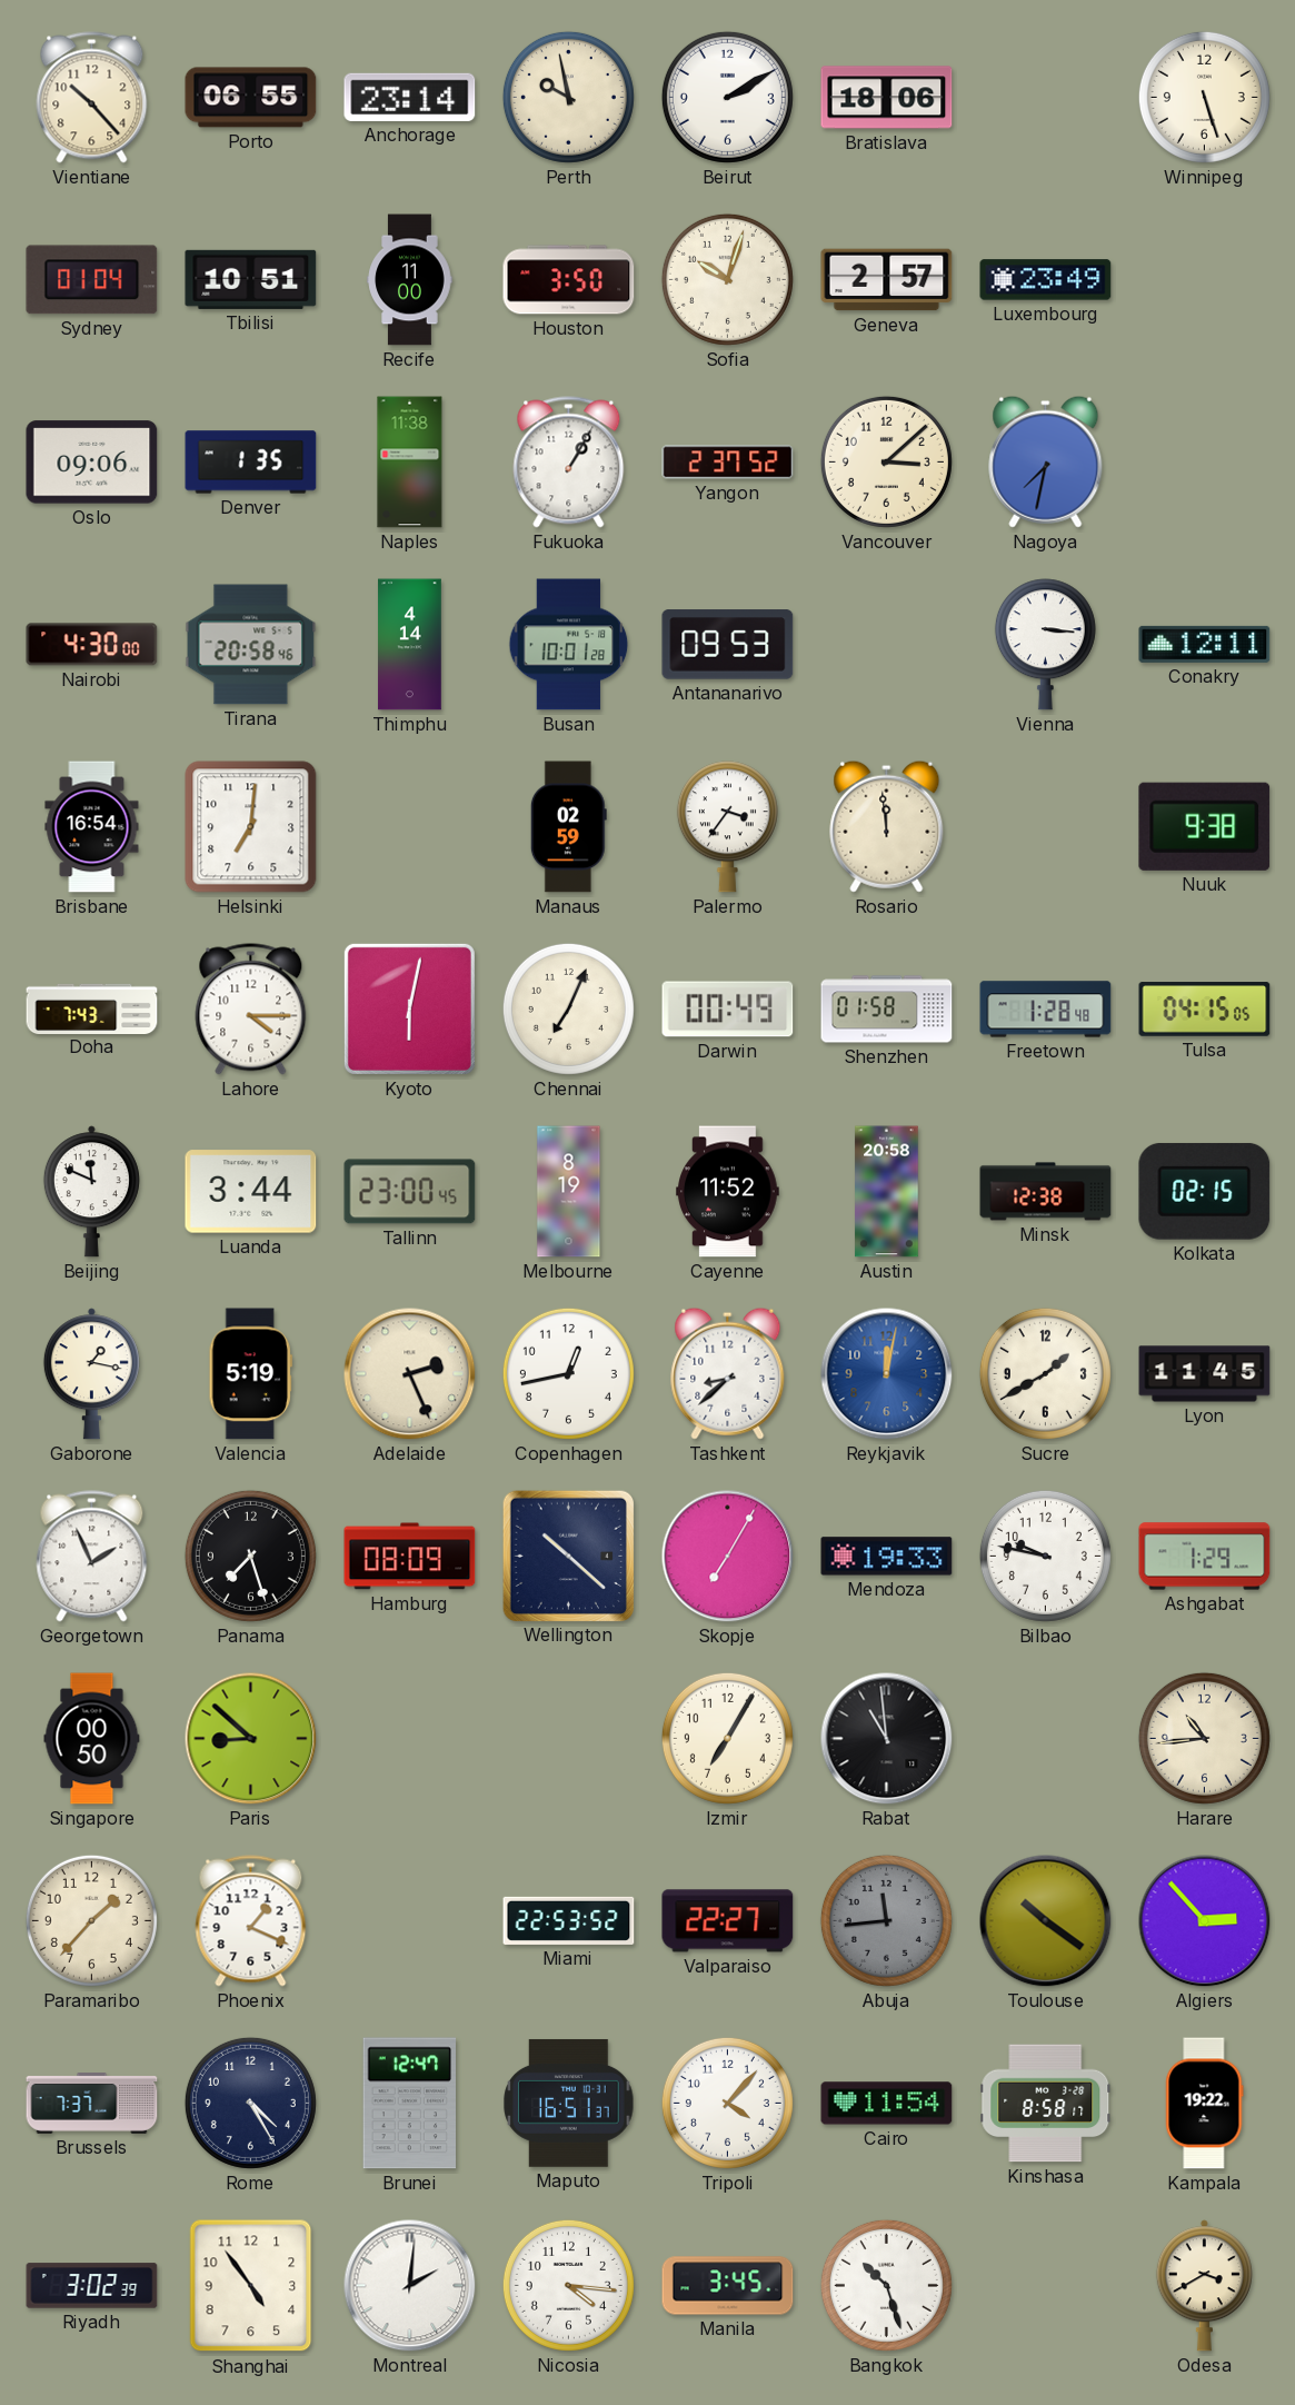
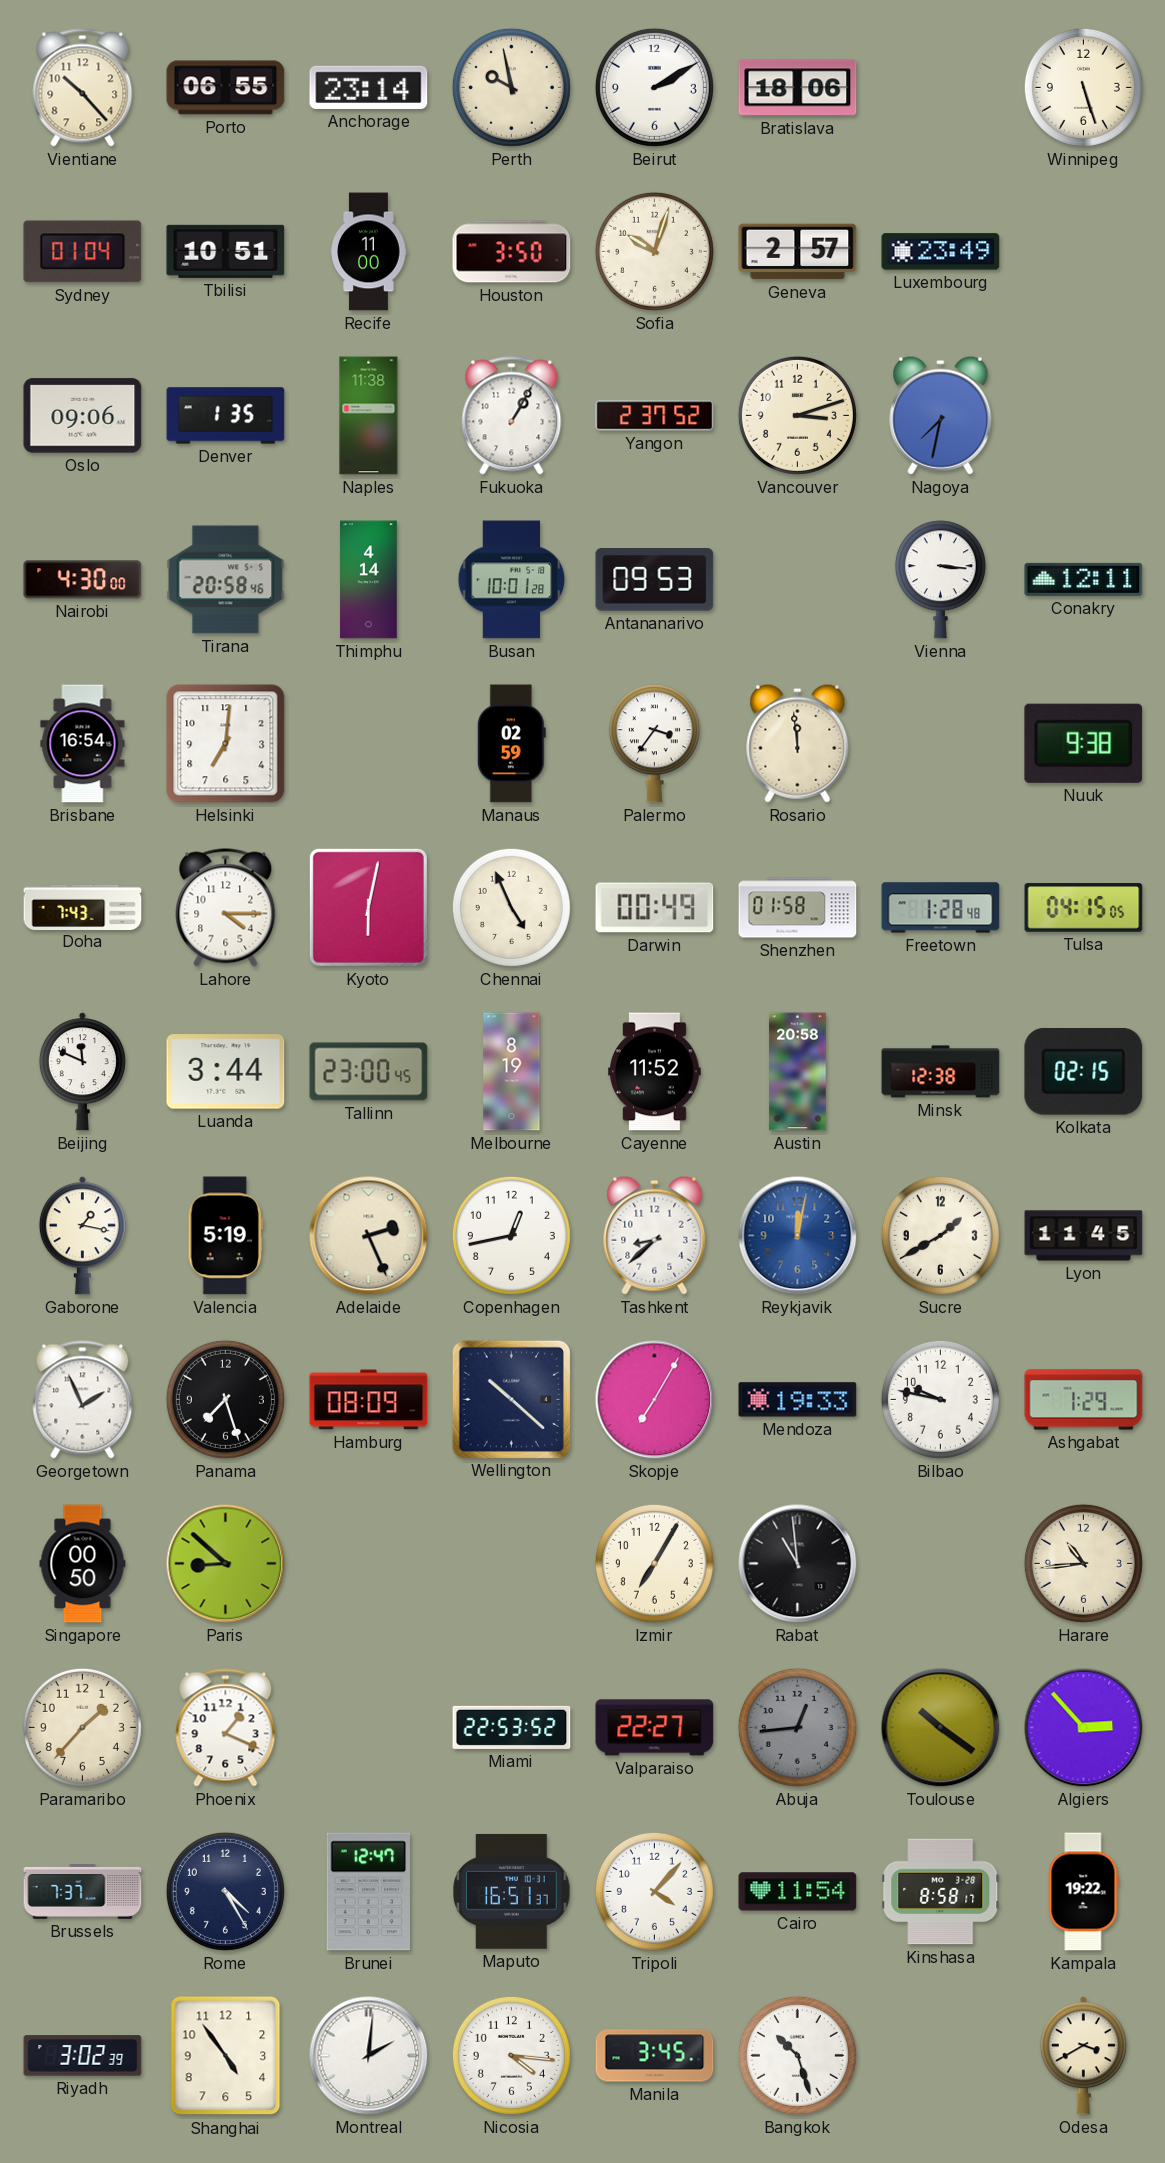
Vancouver: 3:08 -> 3:12 (797, 415)
Chennai: 7:04 -> 4:56 (511, 907)
Abuja: 11:44 -> 12:44 (797, 1727)
